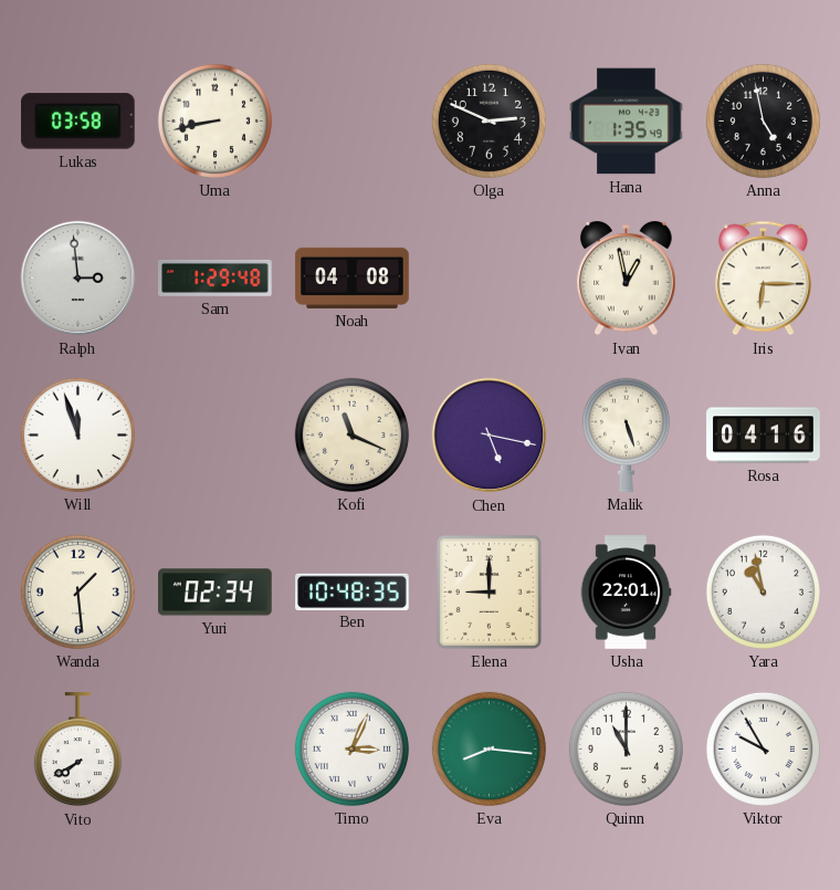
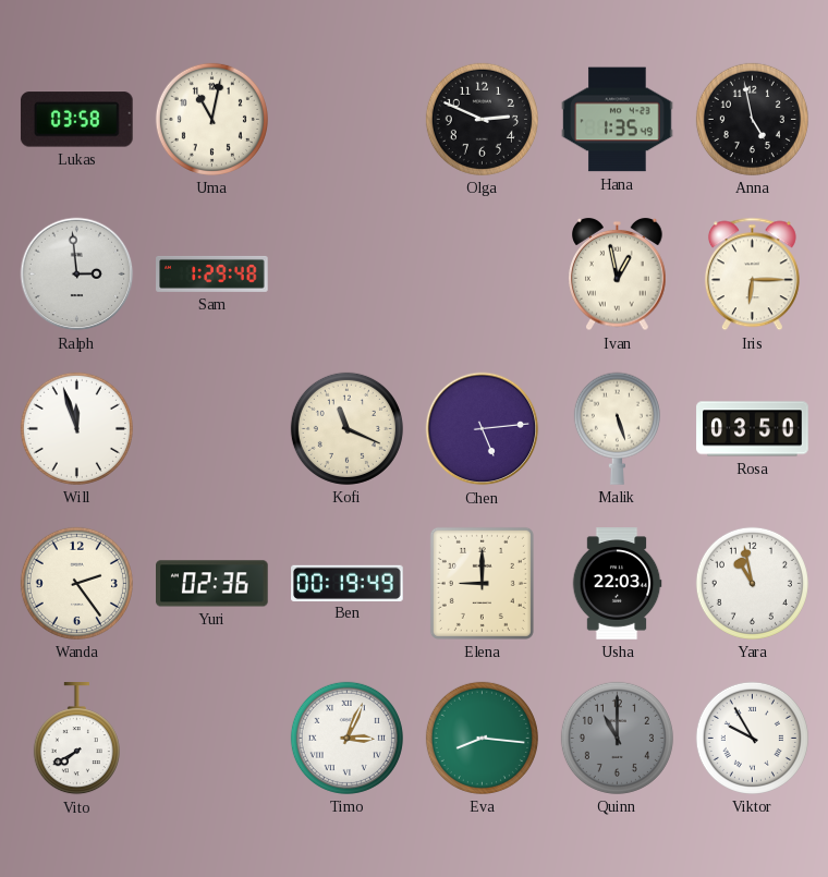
Uma: 8:43 -> 11:02 (211, 119)
Noah: 04:08 -> none (353, 278)
Chen: 5:17 -> 5:14 (483, 429)
Rosa: 04:16 -> 03:50 (753, 429)
Wanda: 1:29 -> 2:24 (76, 583)
Yuri: 02:34 -> 02:36 (212, 584)
Ben: 10:48 -> 00:19 (348, 583)
Usha: 22:01 -> 22:03 (617, 584)
Quinn dial: white -> grey (617, 738)
